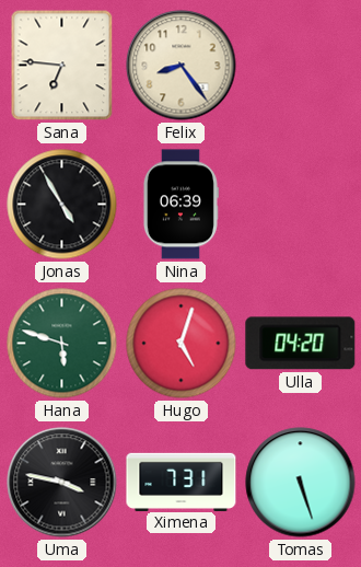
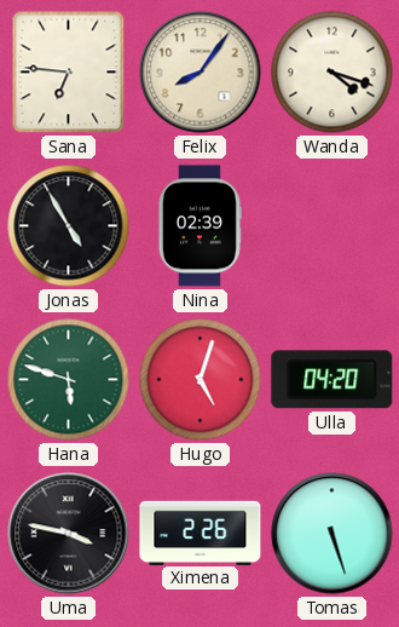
Felix: 8:24 -> 8:06 (201, 73)
Wanda: none -> 4:18 (332, 73)
Nina: 06:39 -> 02:39 (199, 226)
Ximena: 7:31 -> 2:26 (201, 533)
